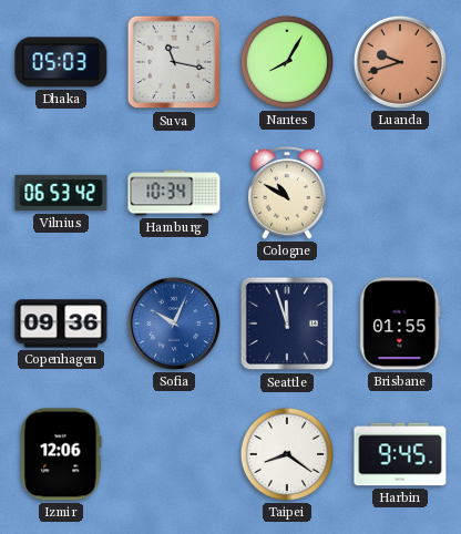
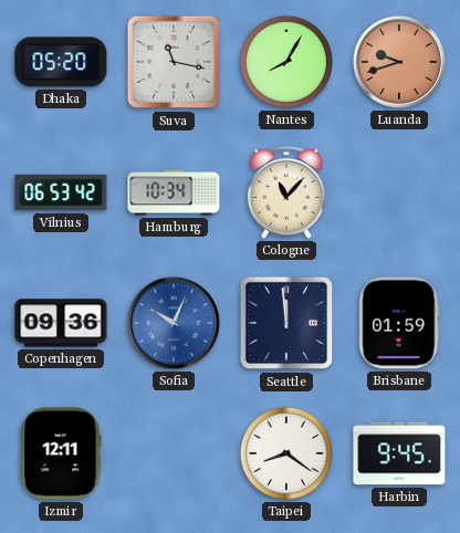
Dhaka: 05:03 -> 05:20 (61, 62)
Cologne: 10:50 -> 11:07 (287, 192)
Seattle: 11:57 -> 11:59 (286, 323)
Brisbane: 01:55 -> 01:59 (399, 323)
Izmir: 12:06 -> 12:11 (61, 453)
